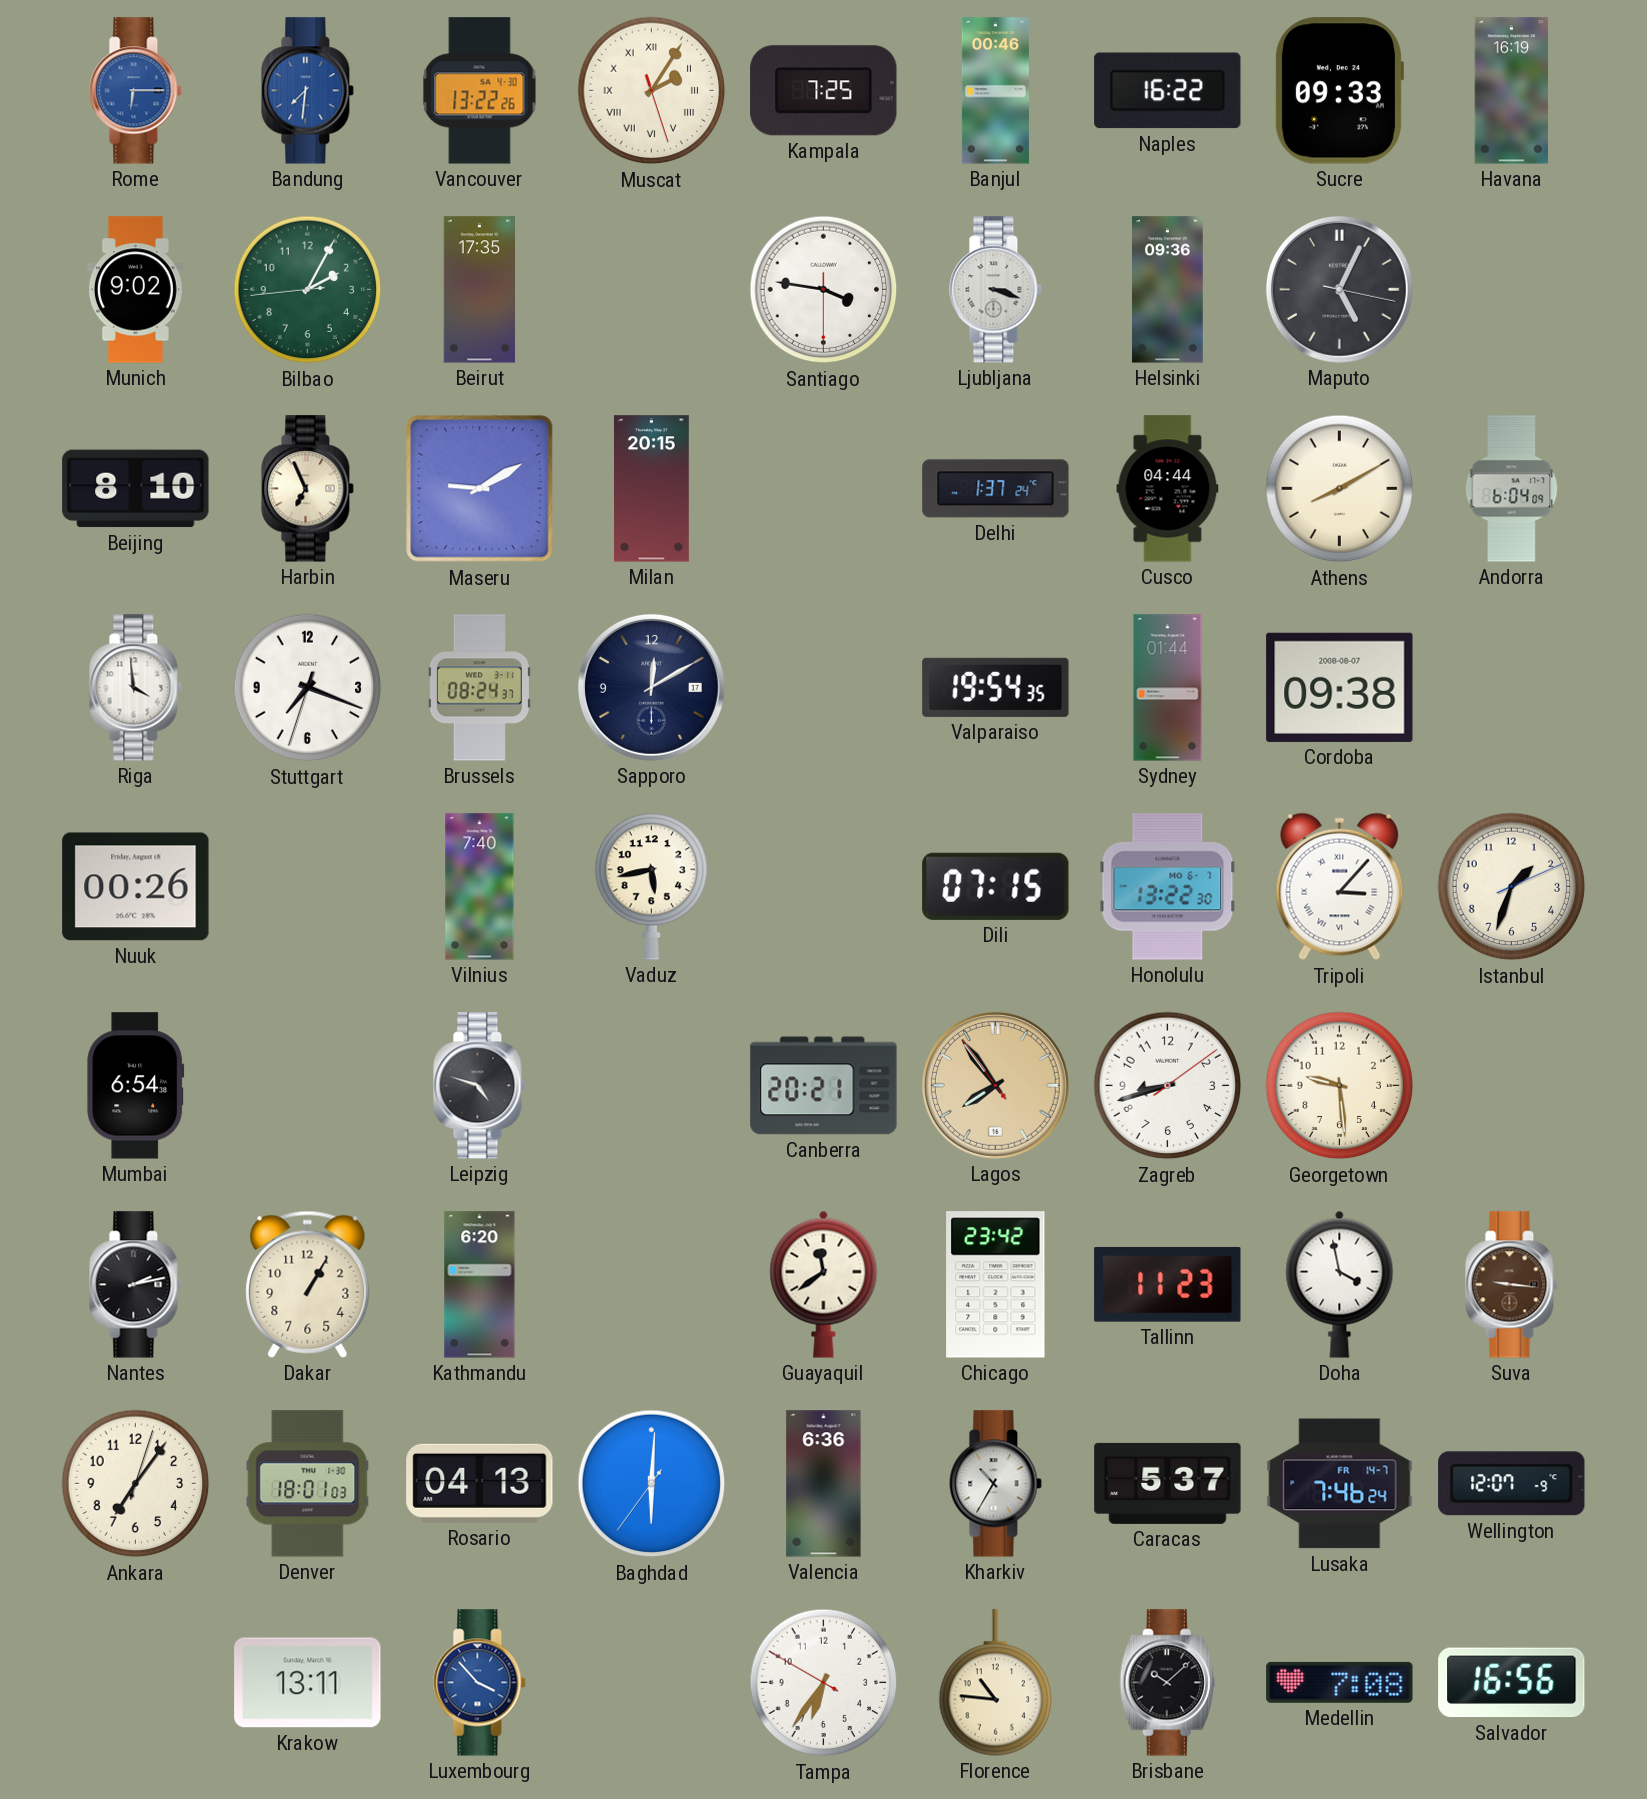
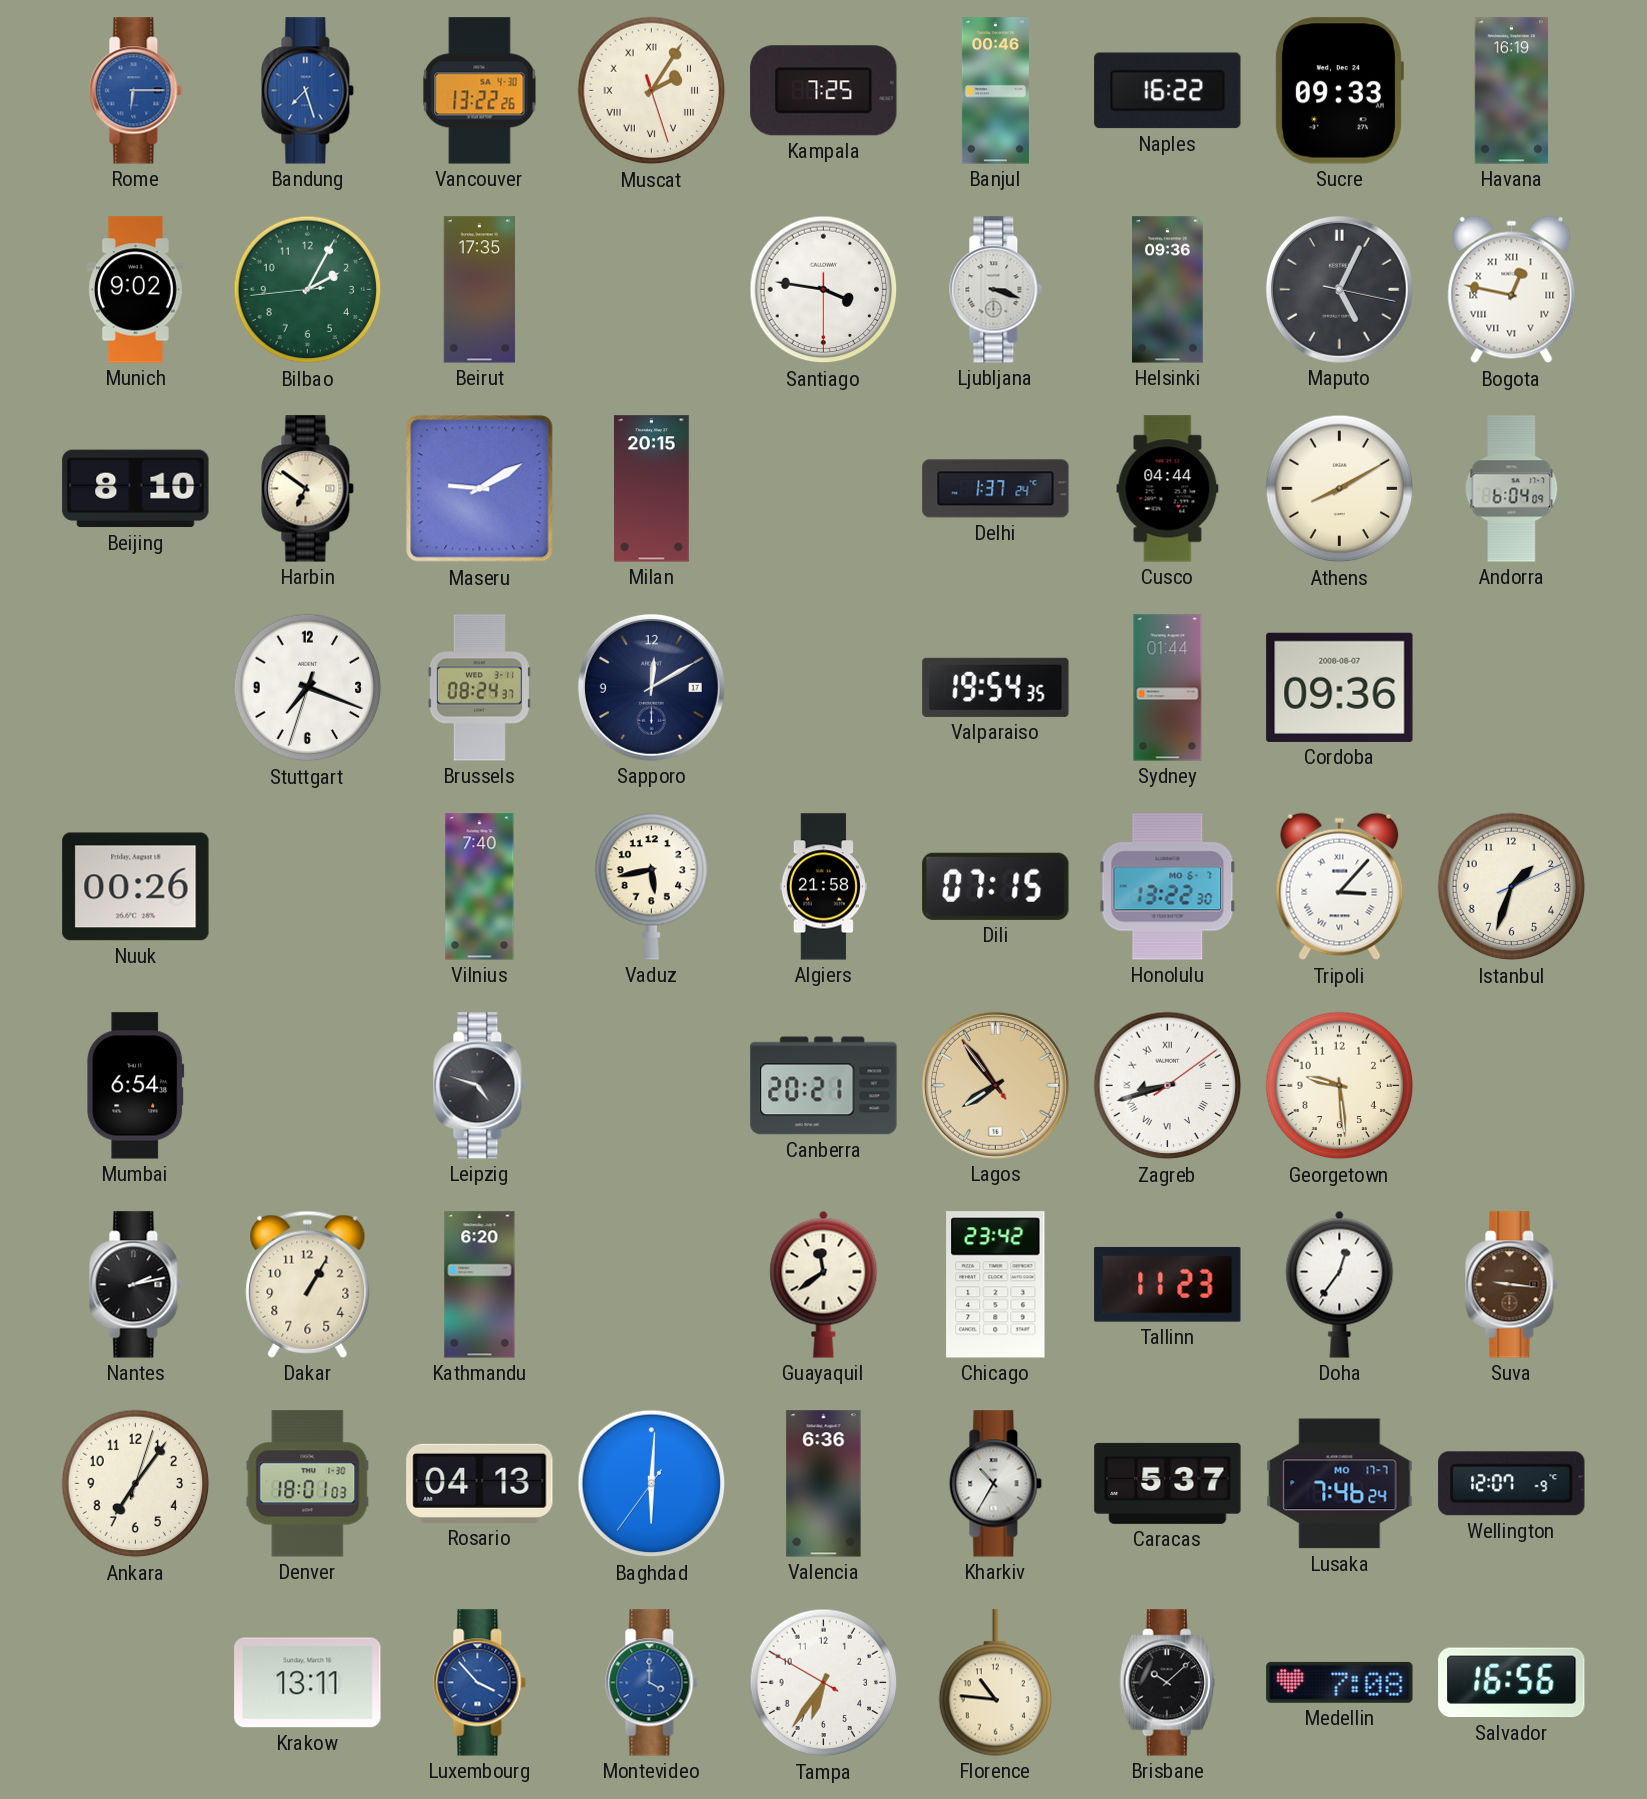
Bandung: 7:31 -> 7:27 (308, 91)
Bogota: none -> 12:47 (1512, 290)
Harbin: 6:56 -> 6:51 (308, 489)
Riga: 3:59 -> none (136, 688)
Cordoba: 09:38 -> 09:36 (1340, 687)
Algiers: none -> 21:58 (823, 887)
Zagreb numerals: Arabic -> Roman (1168, 1086)
Doha: 3:58 -> 12:36 (1340, 1284)
Lusaka date: FR 14-7 -> MO 17-7 (1340, 1484)
Montevideo: none -> 4:00 (652, 1683)
